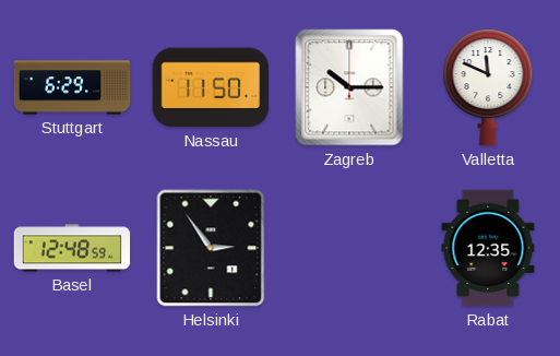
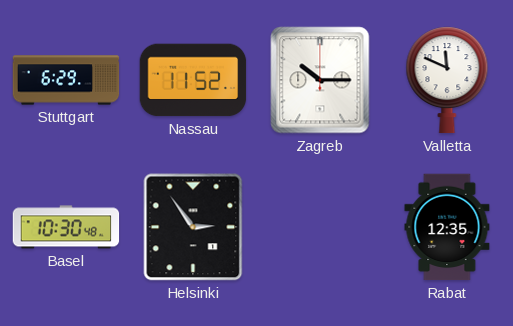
Nassau: 11:50 -> 11:52 (193, 80)
Basel: 12:48 -> 10:30 (66, 227)
